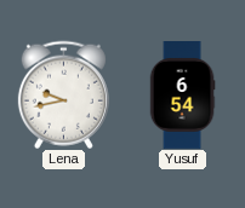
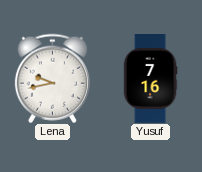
Yusuf: 6:54 -> 7:16 (150, 79)
